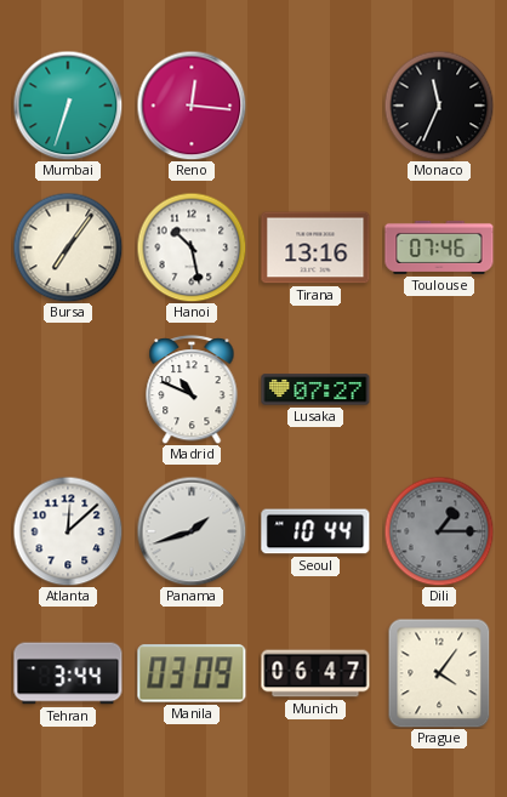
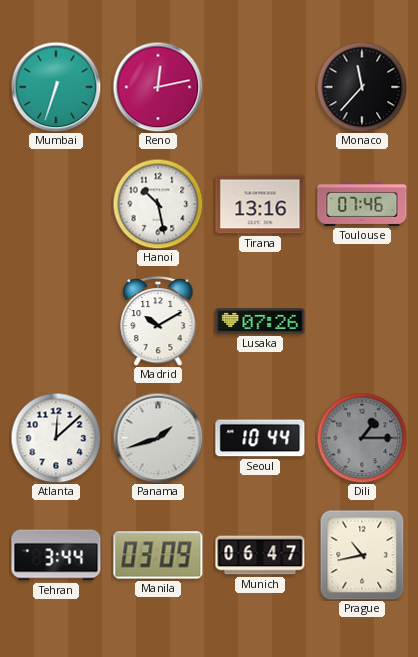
Reno: 12:16 -> 12:13 (158, 87)
Monaco: 11:34 -> 11:37 (362, 87)
Bursa: 7:06 -> none (68, 247)
Madrid: 10:49 -> 10:10 (158, 321)
Lusaka: 07:27 -> 07:26 (260, 321)
Prague: 4:06 -> 10:43 (362, 555)
